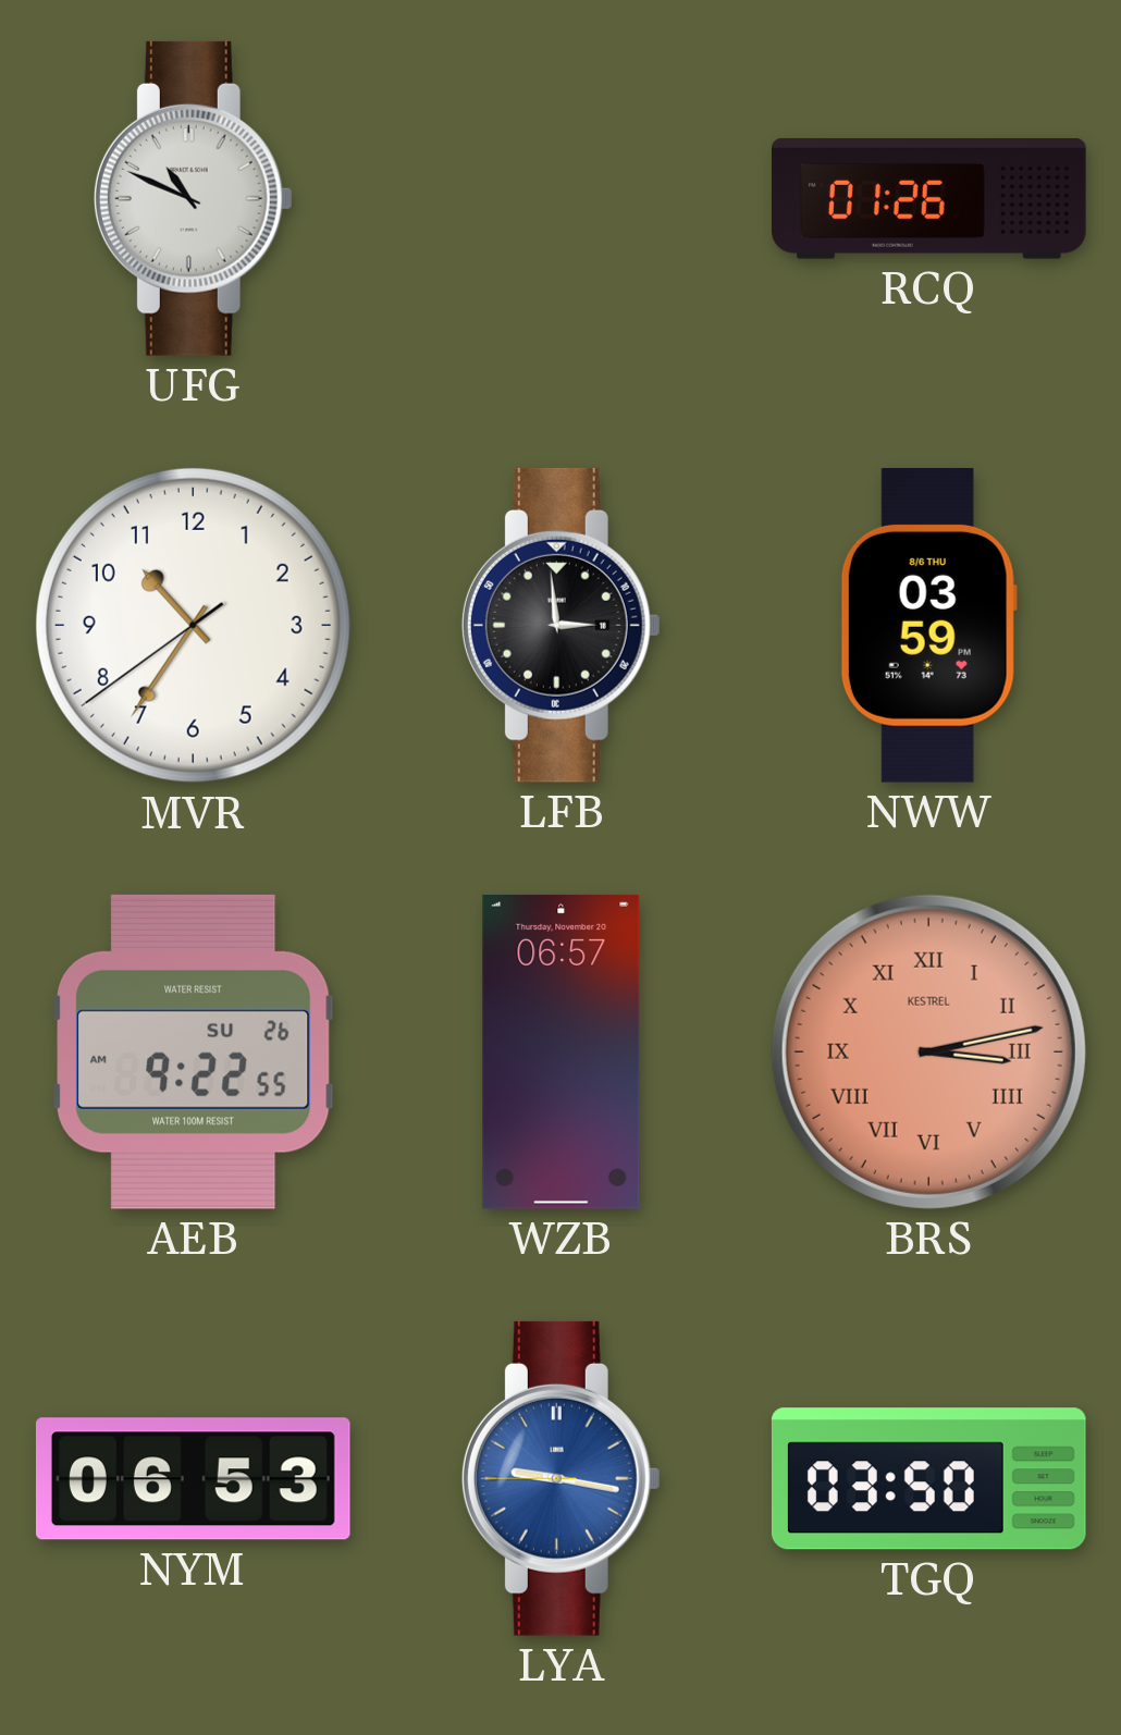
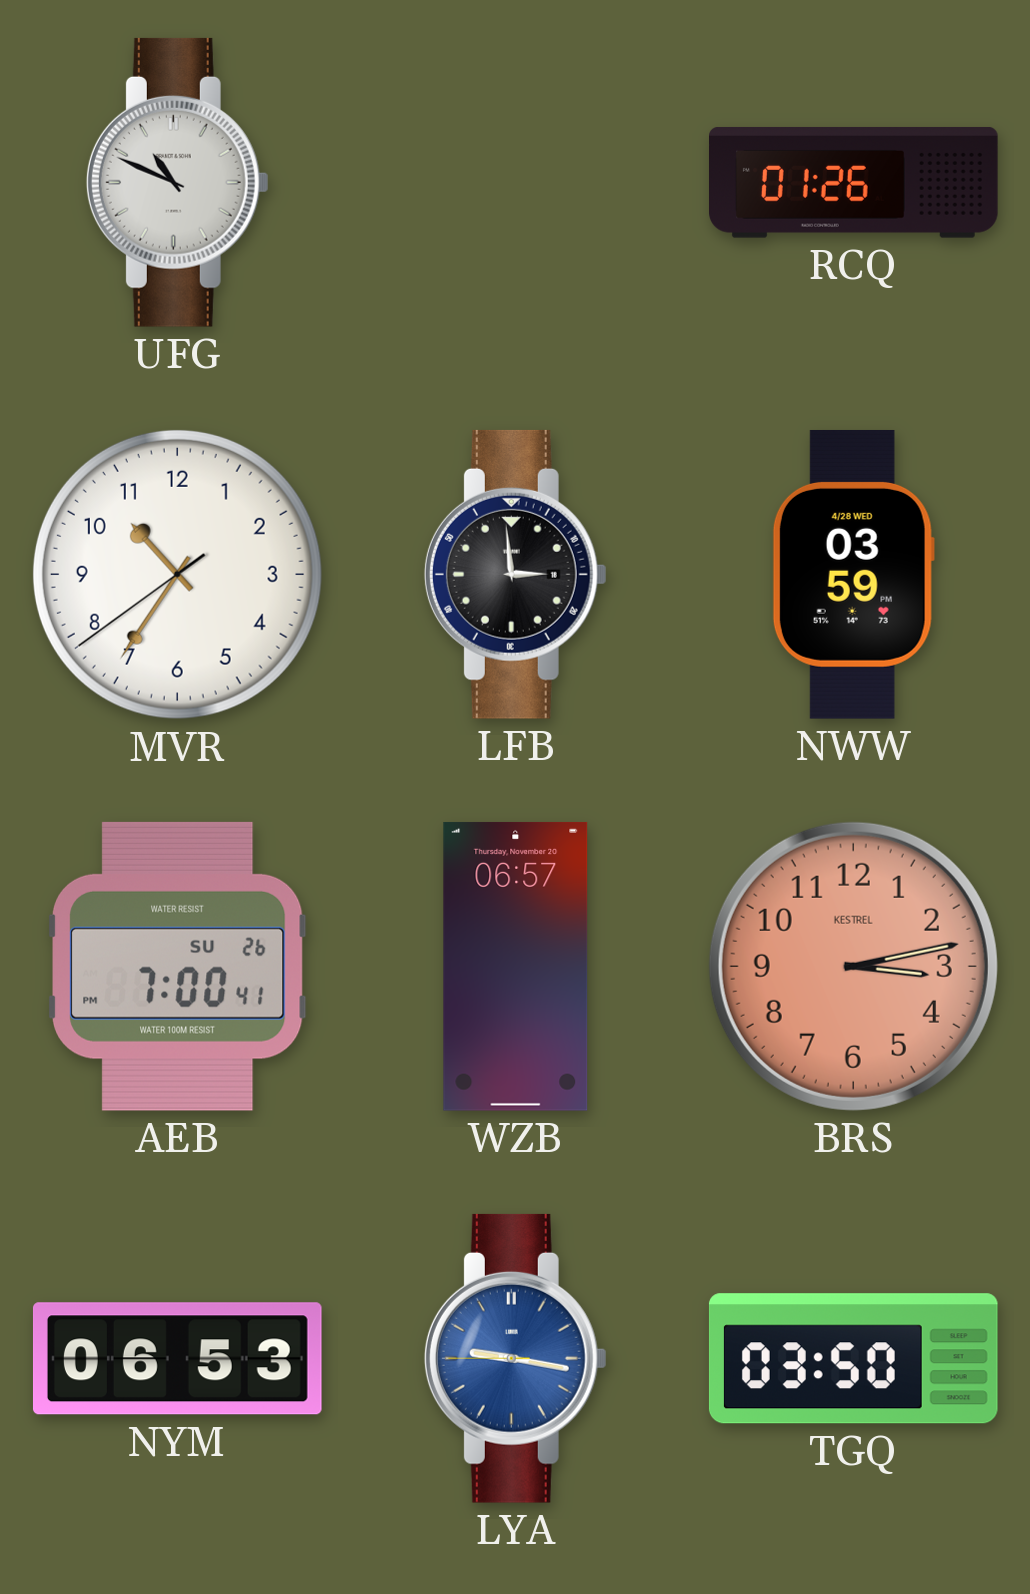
NWW date: 8/6 THU -> 4/28 WED (853, 574)
AEB: 9:22 -> 7:00 (178, 966)
BRS numerals: Roman -> Arabic (853, 966)
